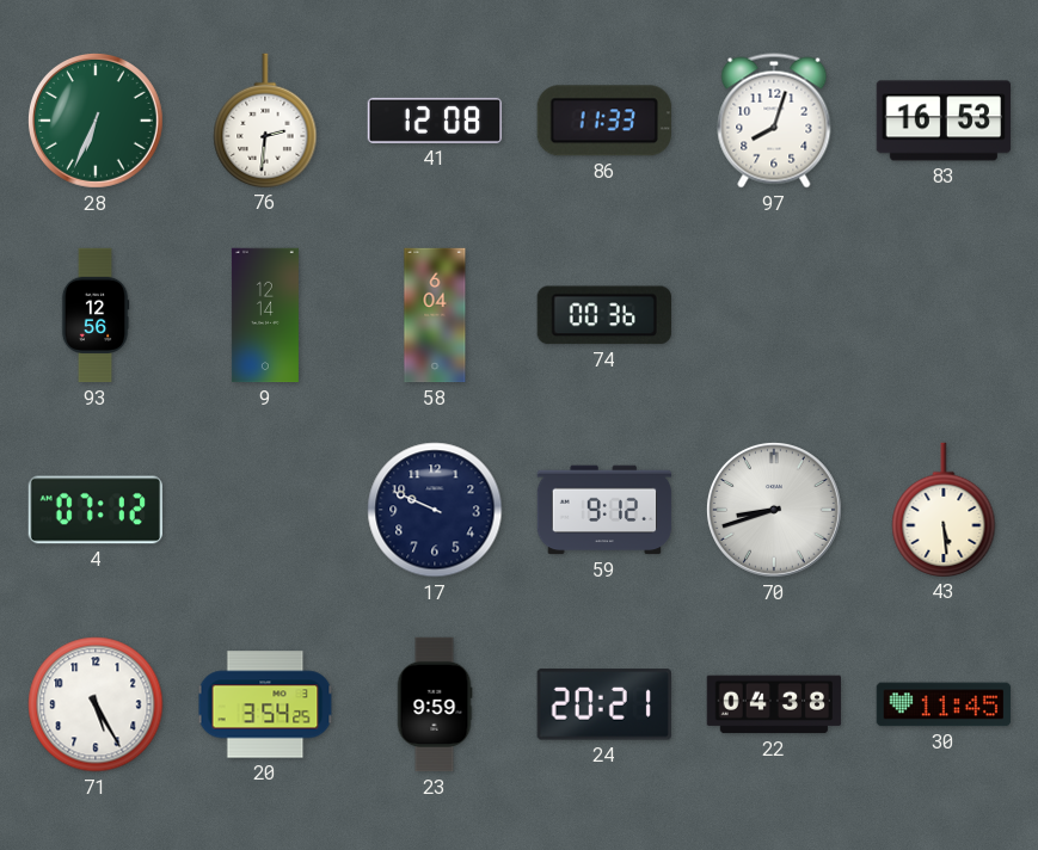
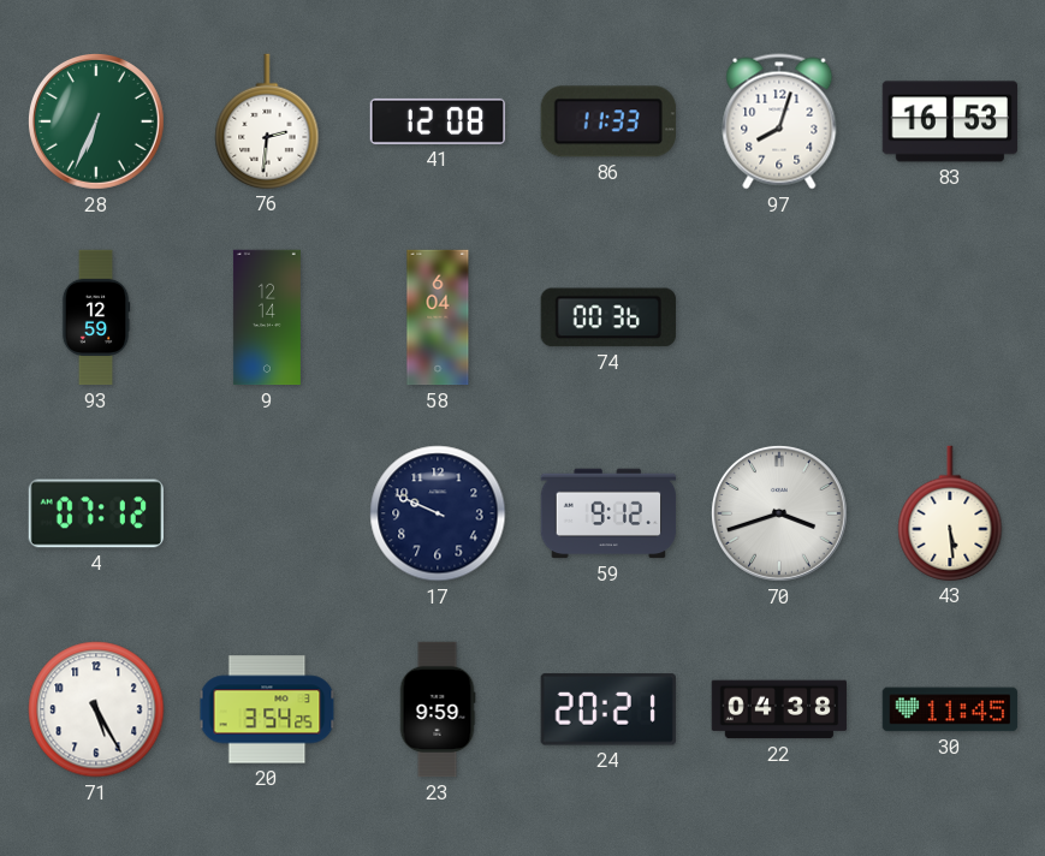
93: 12:56 -> 12:59 (96, 317)
70: 8:42 -> 3:42 (779, 513)
